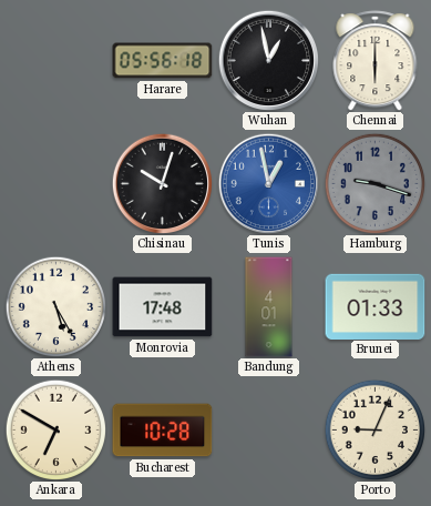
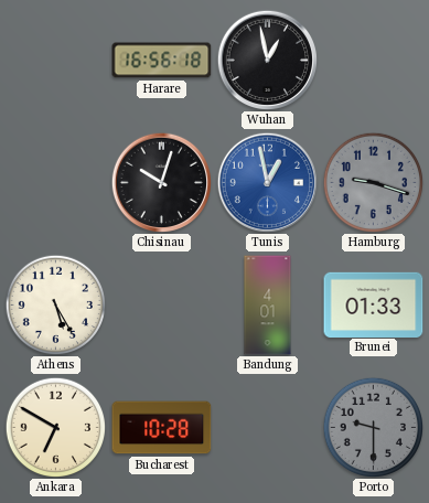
Harare: 05:56 -> 16:56 (162, 61)
Chennai: 6:00 -> none (376, 61)
Monrovia: 17:48 -> none (163, 307)
Porto: 9:04 -> 9:30 (373, 427)
Porto dial: cream -> grey (373, 427)
